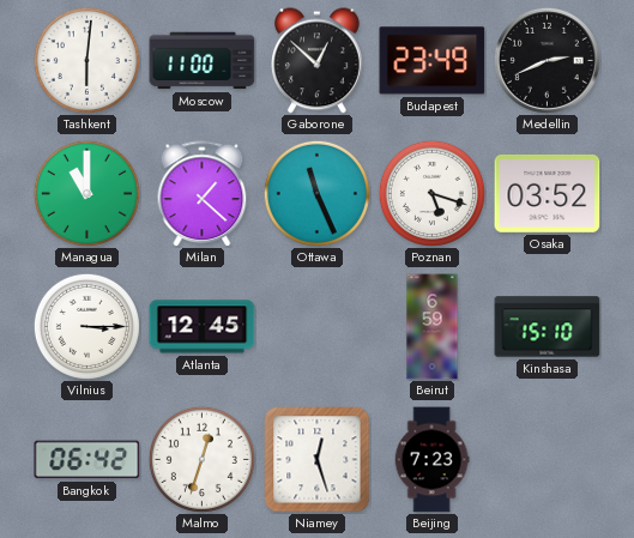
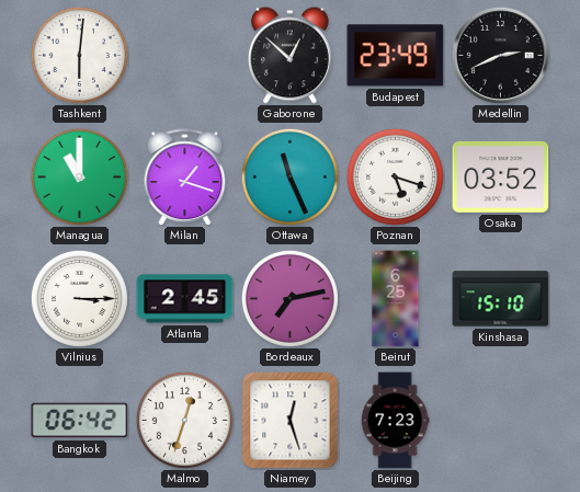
Moscow: 11:00 -> none (203, 61)
Milan: 1:22 -> 1:18 (185, 178)
Atlanta: 12:45 -> 2:45 (185, 299)
Bordeaux: none -> 7:13 (289, 298)
Beirut: 6:59 -> 6:25 (396, 299)
